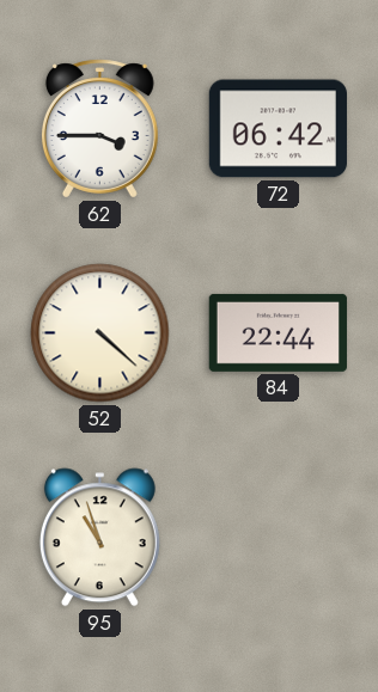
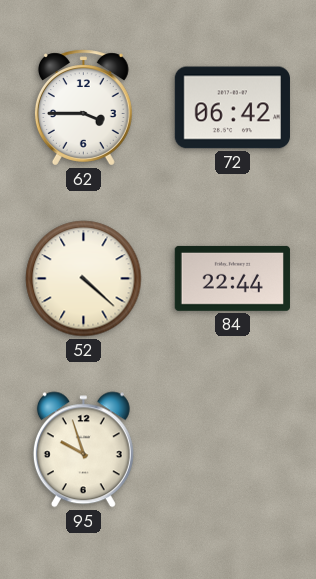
95: 10:57 -> 9:57 (83, 450)
